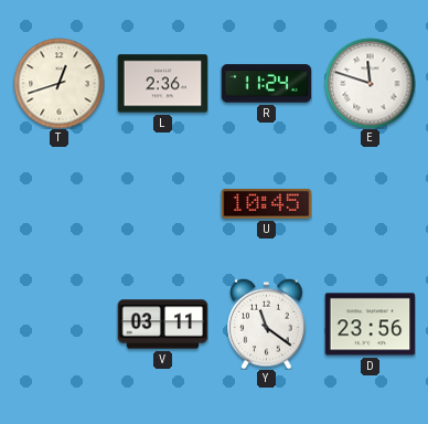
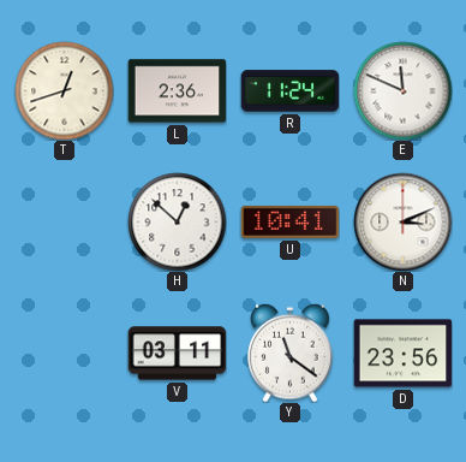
E: 11:48 -> 11:49 (402, 90)
H: none -> 12:52 (177, 221)
U: 10:45 -> 10:41 (289, 223)
N: none -> 3:11 (402, 221)
